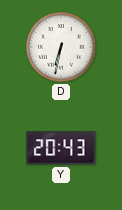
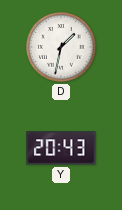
D: 6:32 -> 1:32 (61, 47)
